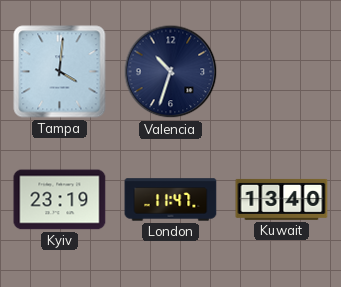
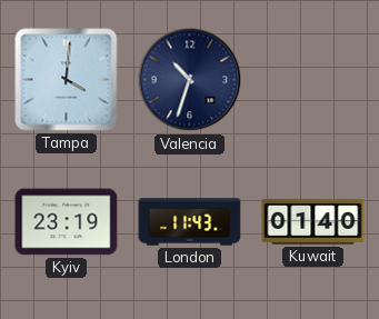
London: 11:47 -> 11:43 (190, 222)
Kuwait: 13:40 -> 01:40 (313, 221)
